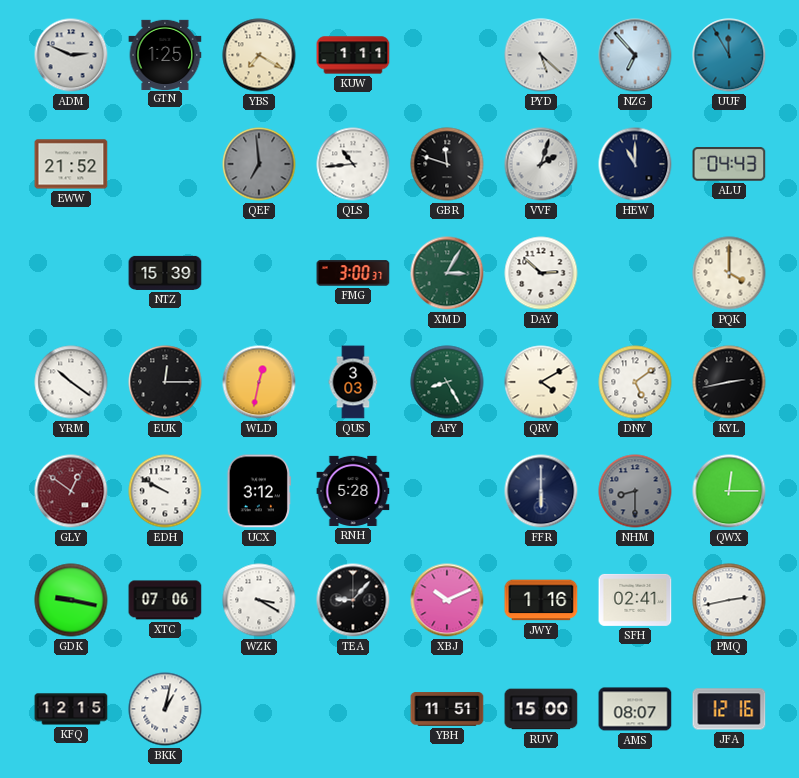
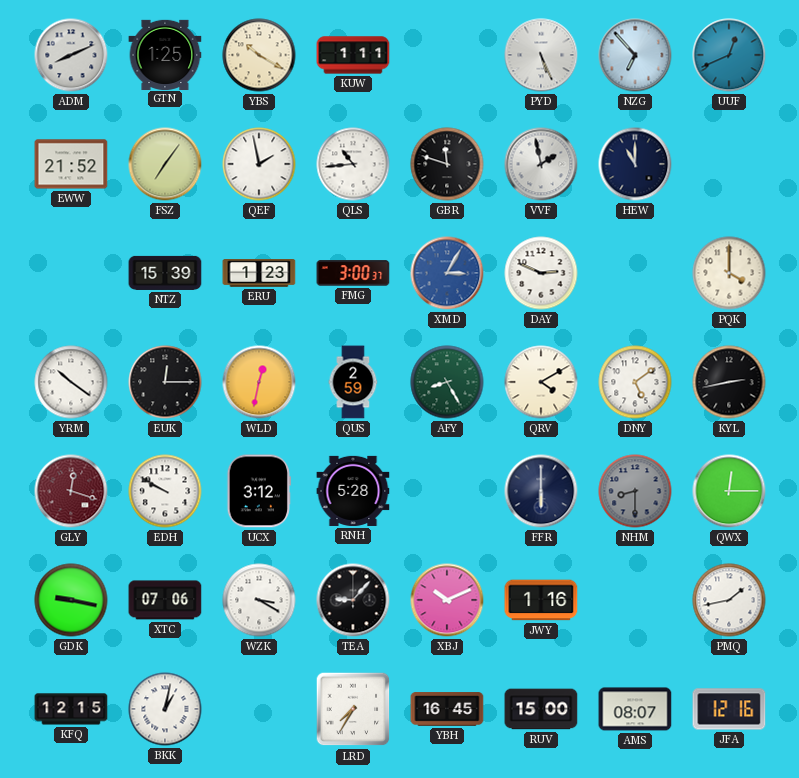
ADM: 2:49 -> 8:11 (71, 55)
YBS: 7:20 -> 10:20 (259, 55)
PYD: 5:22 -> 5:26 (541, 55)
UUF: 11:55 -> 12:41 (729, 55)
FSZ: none -> 7:06 (165, 164)
QEF: 6:59 -> 1:58 (259, 164)
QEF dial: grey -> white (259, 164)
VVF: 2:03 -> 1:58 (541, 164)
ALU: 04:43 -> none (729, 165)
ERU: none -> 1:23 (259, 274)
XMD dial: green -> blue (447, 273)
DAY: 2:52 -> 2:49 (541, 273)
QUS: 3:03 -> 2:59 (353, 382)
GLY: 12:51 -> 12:18 (71, 491)
SFH: 02:41 -> none (635, 600)
PMQ: 2:43 -> 1:43 (729, 600)
LRD: none -> 7:35 (353, 709)
YBH: 11:51 -> 16:45 (447, 709)
